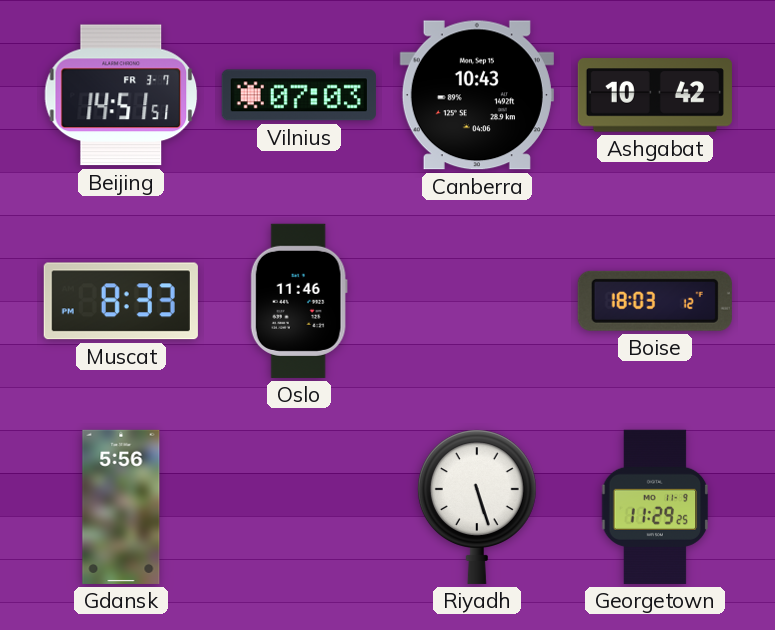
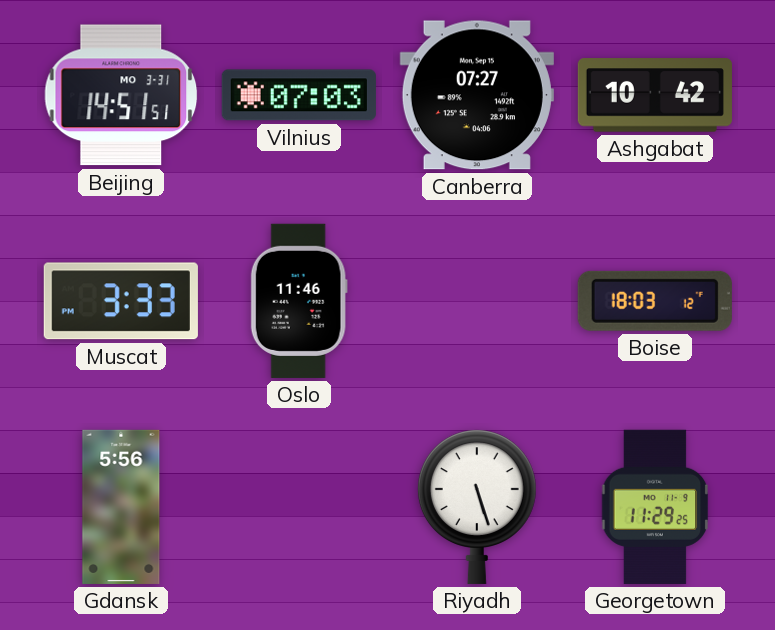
Beijing date: FR 3-7 -> MO 3-31 (121, 95)
Canberra: 10:43 -> 07:27 (477, 95)
Muscat: 8:33 -> 3:33 (121, 301)
